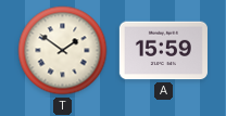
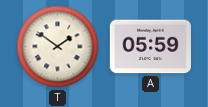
A: 15:59 -> 05:59 (150, 47)
